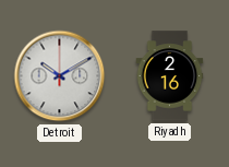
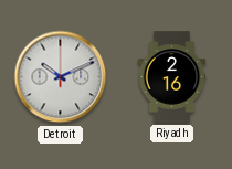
Detroit: 10:10 -> 10:11 (61, 77)
